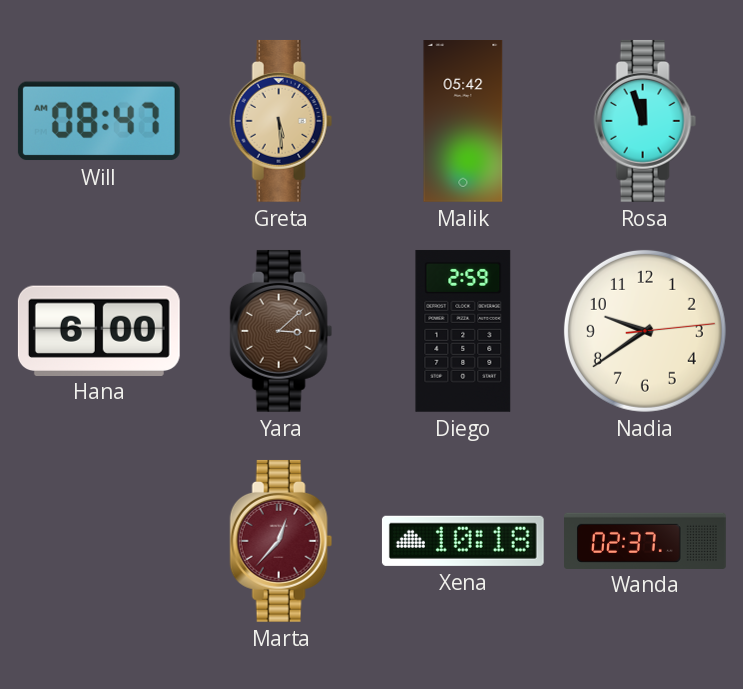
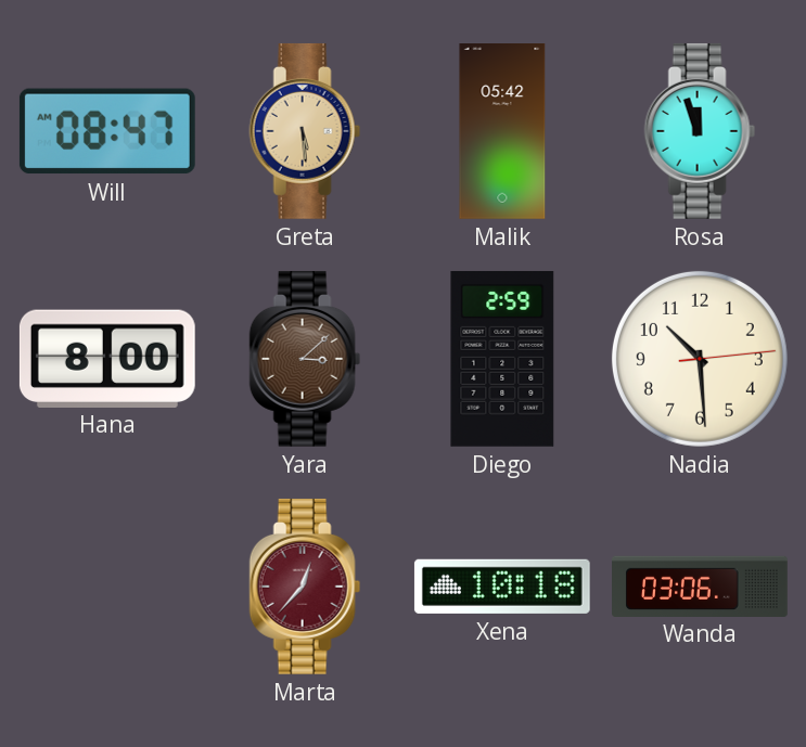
Hana: 6:00 -> 8:00 (107, 358)
Nadia: 9:39 -> 10:29 (700, 359)
Wanda: 02:37 -> 03:06 (701, 585)
